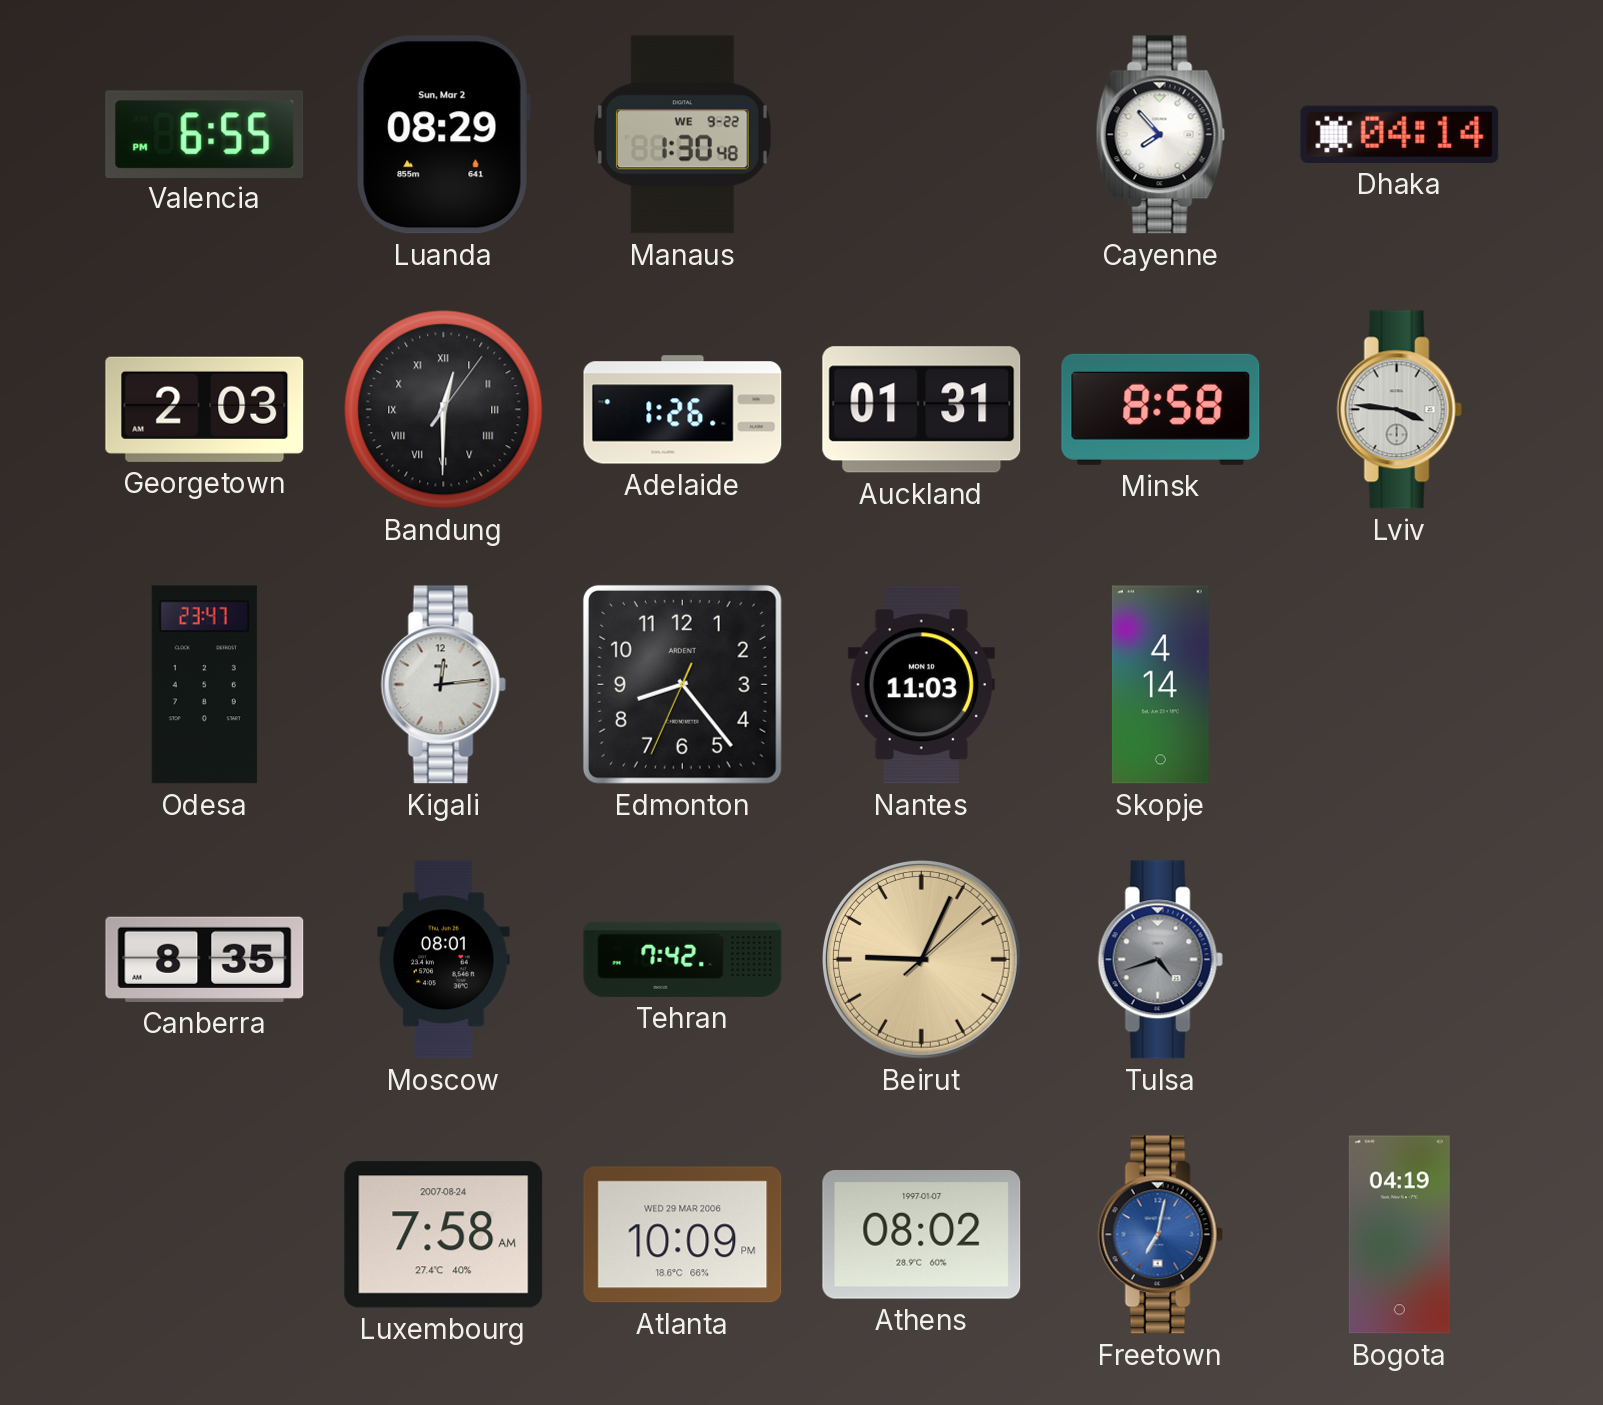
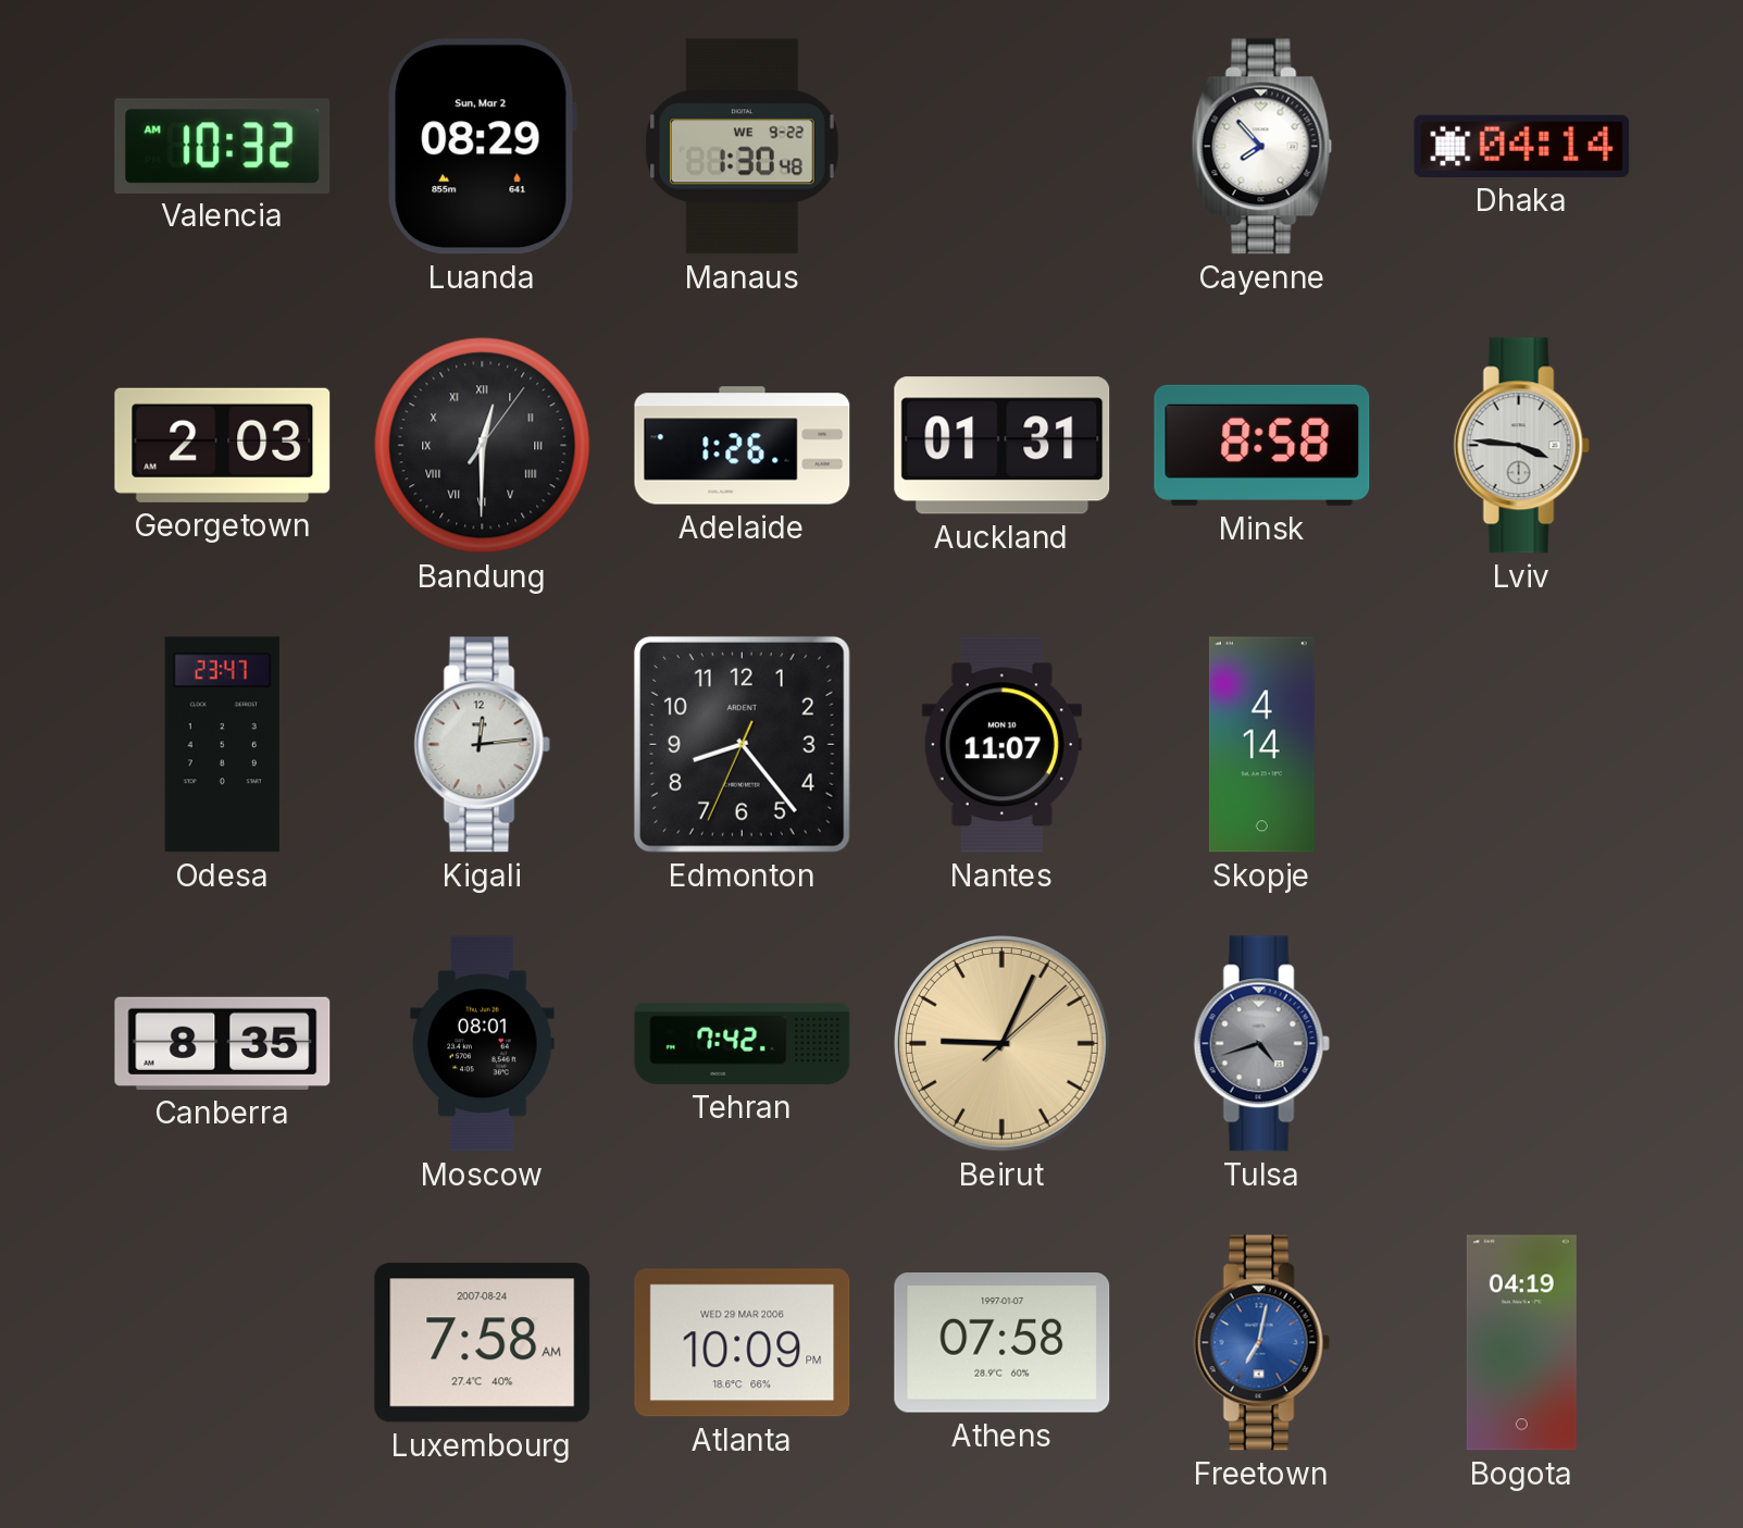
Valencia: 6:55 -> 10:32 (223, 146)
Nantes: 11:03 -> 11:07 (1001, 745)
Athens: 08:02 -> 07:58 (1003, 1343)
